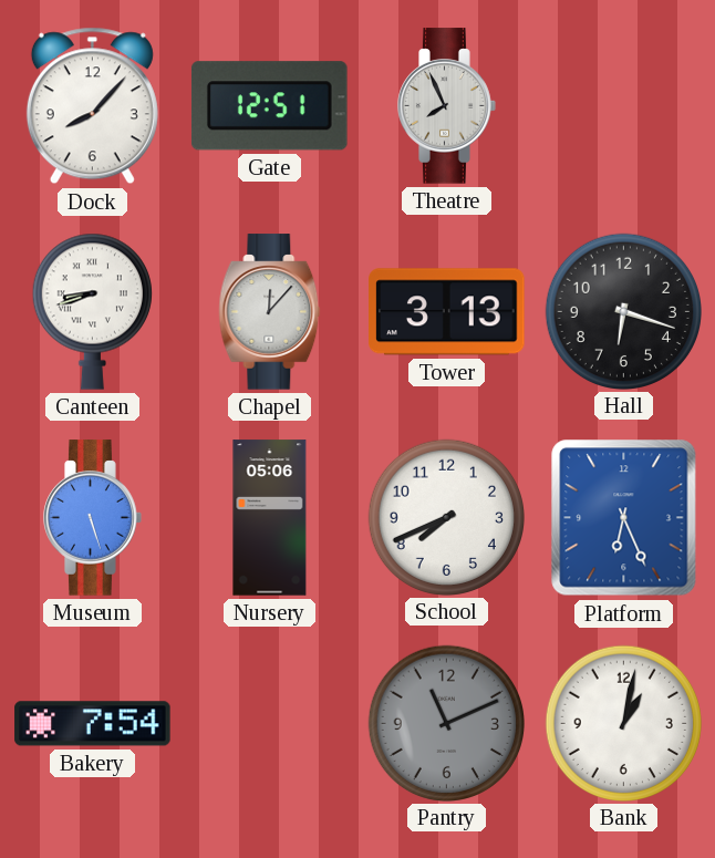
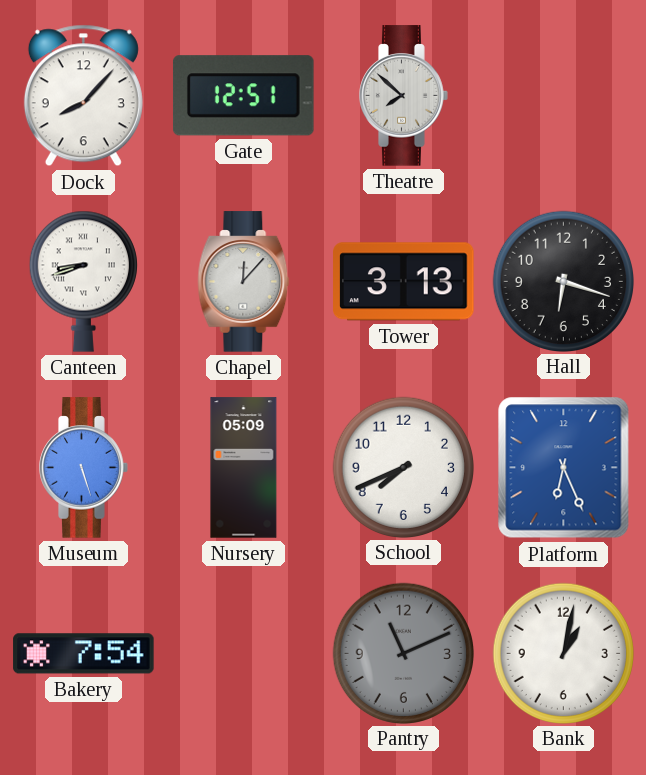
Theatre: 7:56 -> 7:52 (404, 96)
Nursery: 05:06 -> 05:09 (244, 468)
